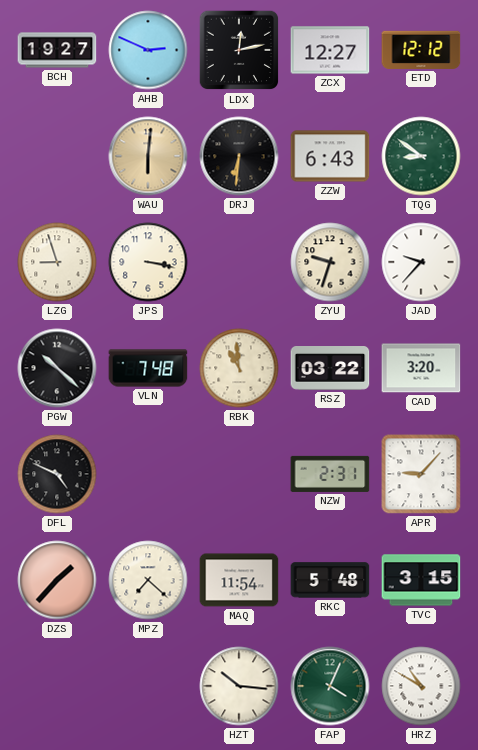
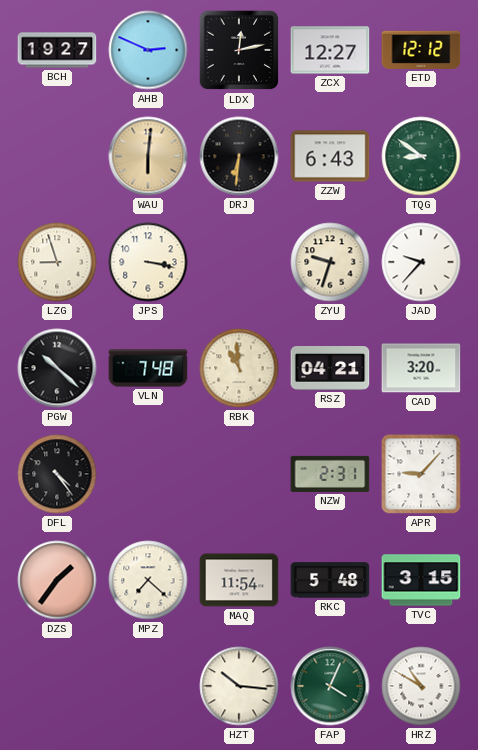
RSZ: 03:22 -> 04:21 (330, 369)
DFL: 4:49 -> 4:24 (57, 474)
DZS: 1:37 -> 1:36 (57, 580)
